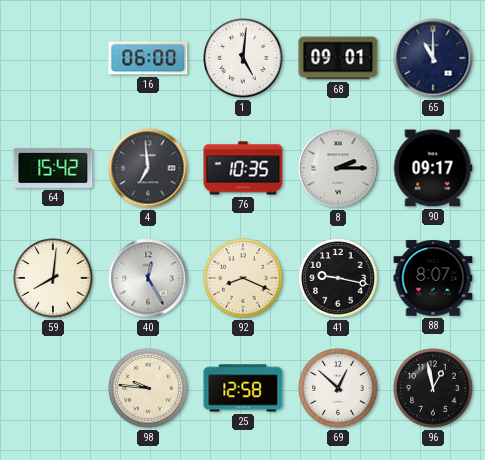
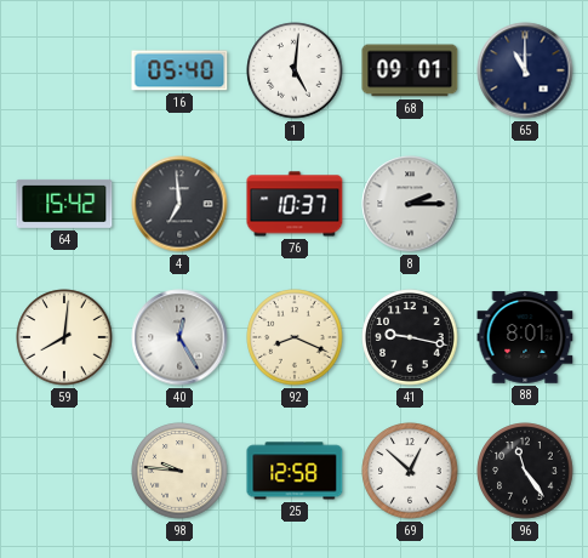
16: 06:00 -> 05:40 (179, 70)
76: 10:35 -> 10:37 (295, 204)
90: 09:17 -> none (433, 168)
88: 8:07 -> 8:01 (525, 337)
96: 12:58 -> 11:24 (525, 471)
